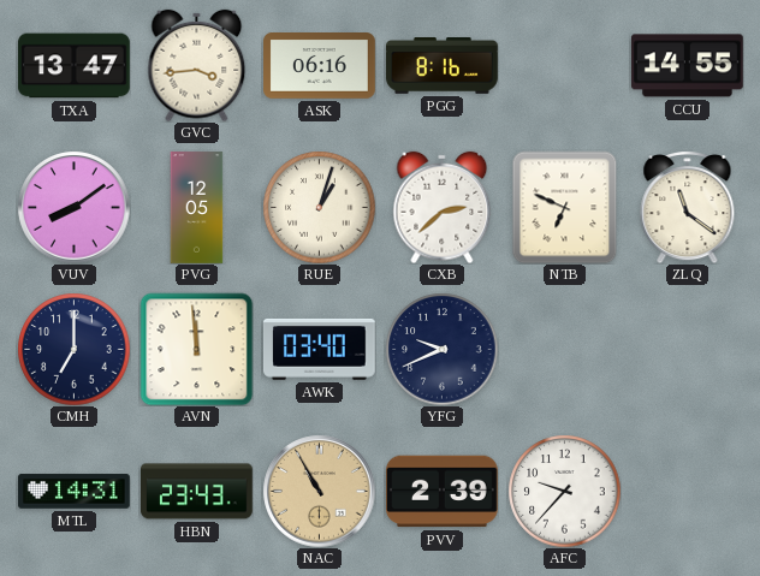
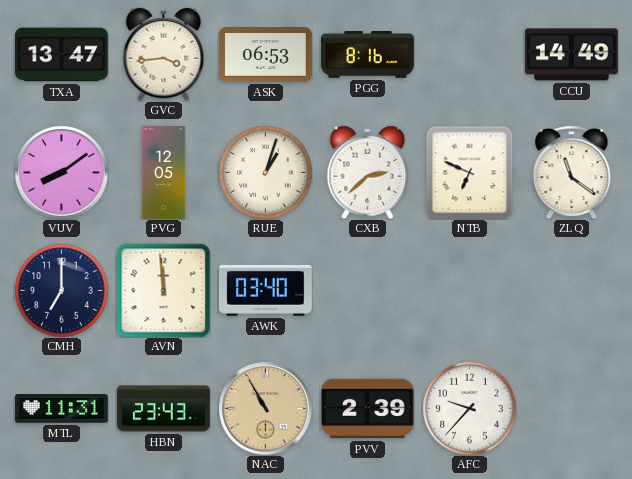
ASK: 06:16 -> 06:53 (266, 55)
CCU: 14:55 -> 14:49 (571, 55)
YFG: 9:41 -> none (441, 349)
MTL: 14:31 -> 11:31 (62, 409)
